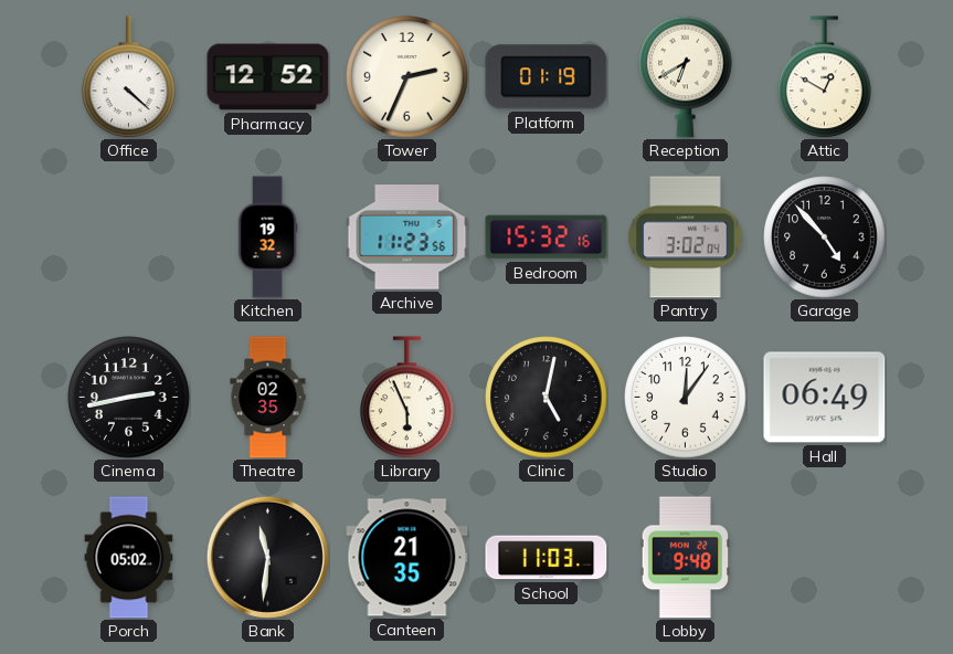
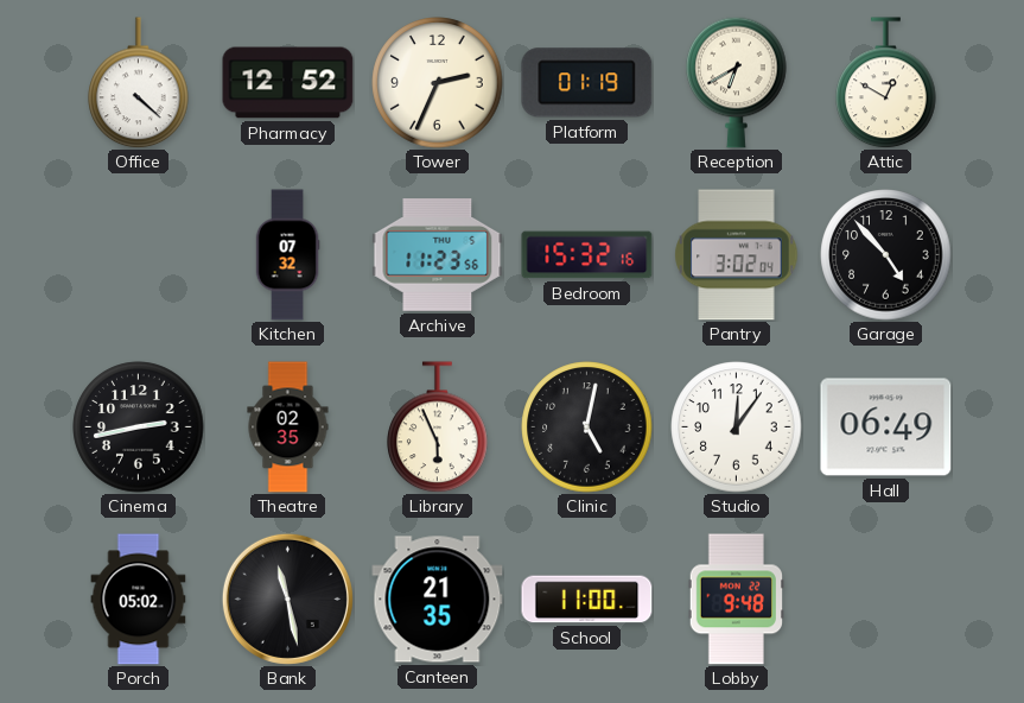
Kitchen: 19:32 -> 07:32 (287, 255)
Bank: 11:31 -> 11:28 (287, 598)
School: 11:03 -> 11:00 (587, 600)
